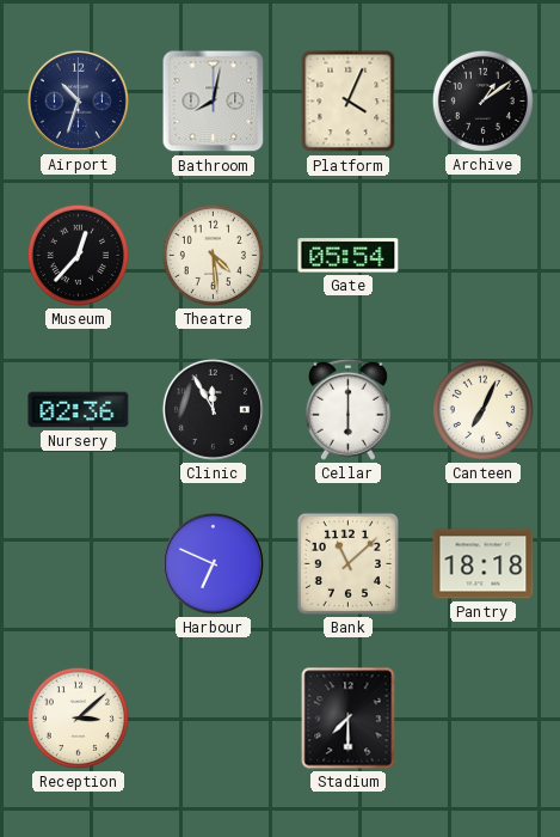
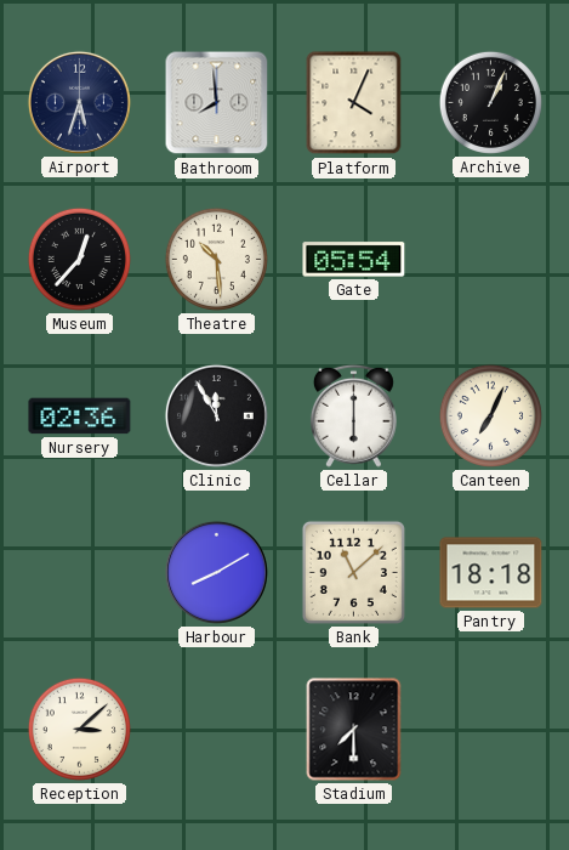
Airport: 10:33 -> 5:33 (79, 102)
Bathroom: 8:02 -> 7:59 (217, 103)
Archive: 1:09 -> 1:04 (490, 102)
Theatre: 4:29 -> 10:29 (216, 259)
Harbour: 6:49 -> 8:10 (216, 572)
